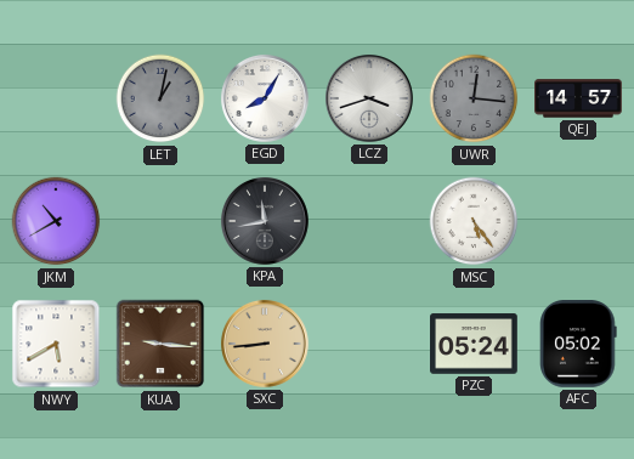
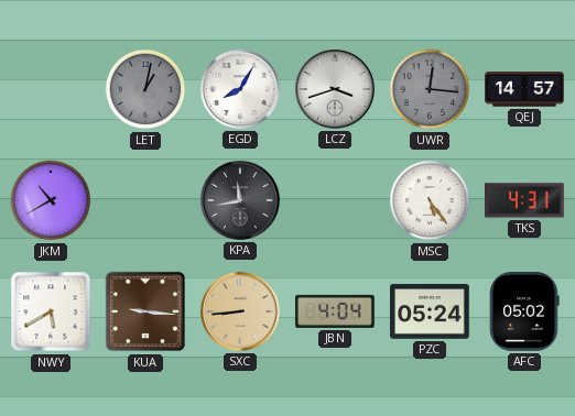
TKS: none -> 4:31 (525, 200)
JBN: none -> 4:04 (336, 311)
